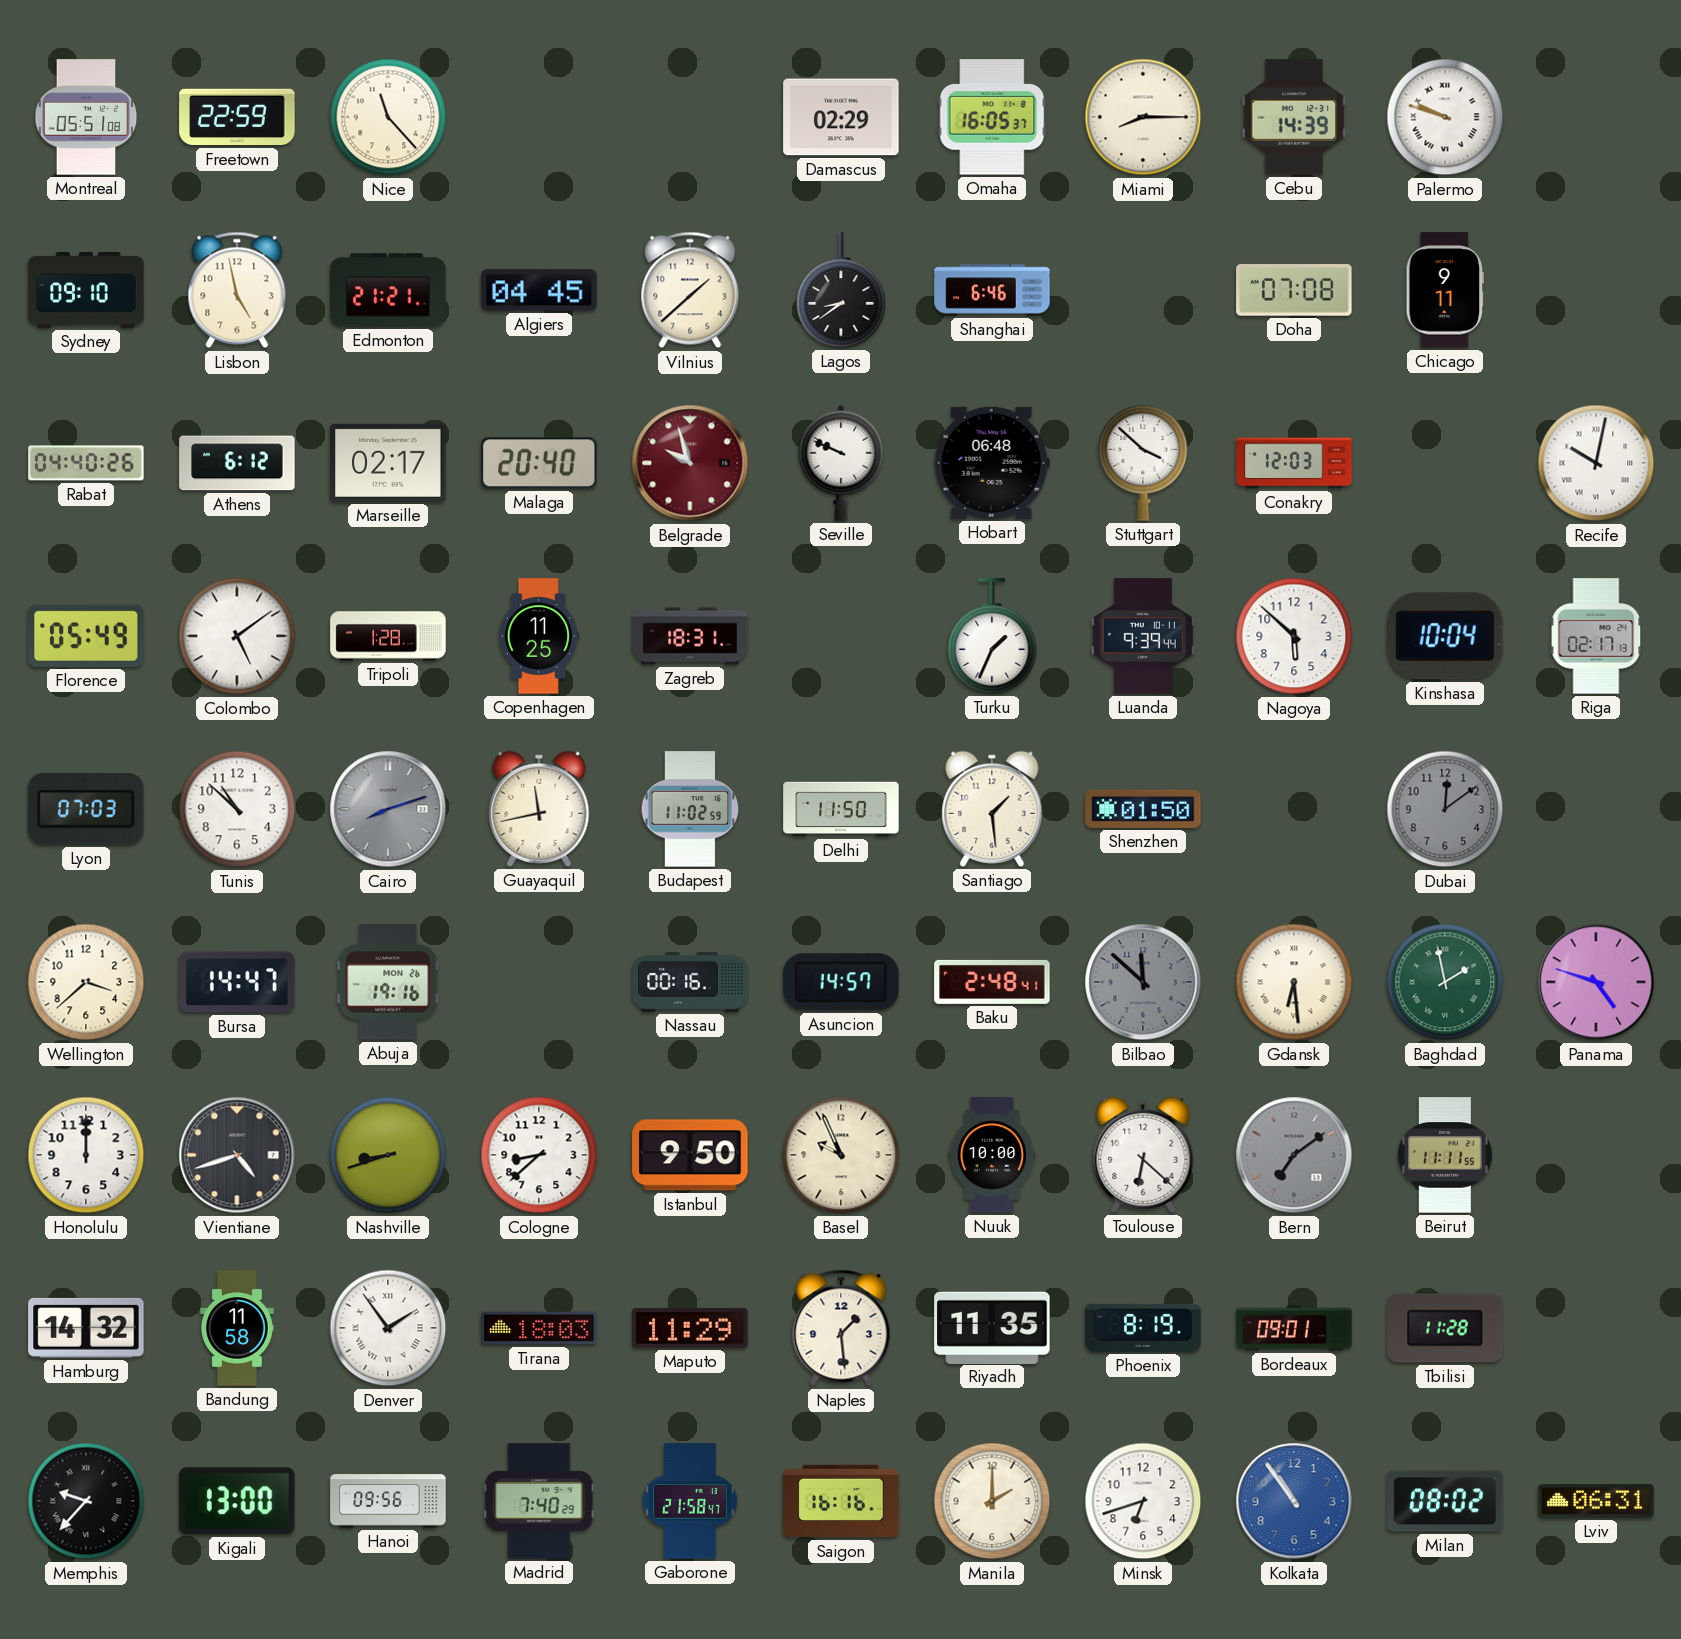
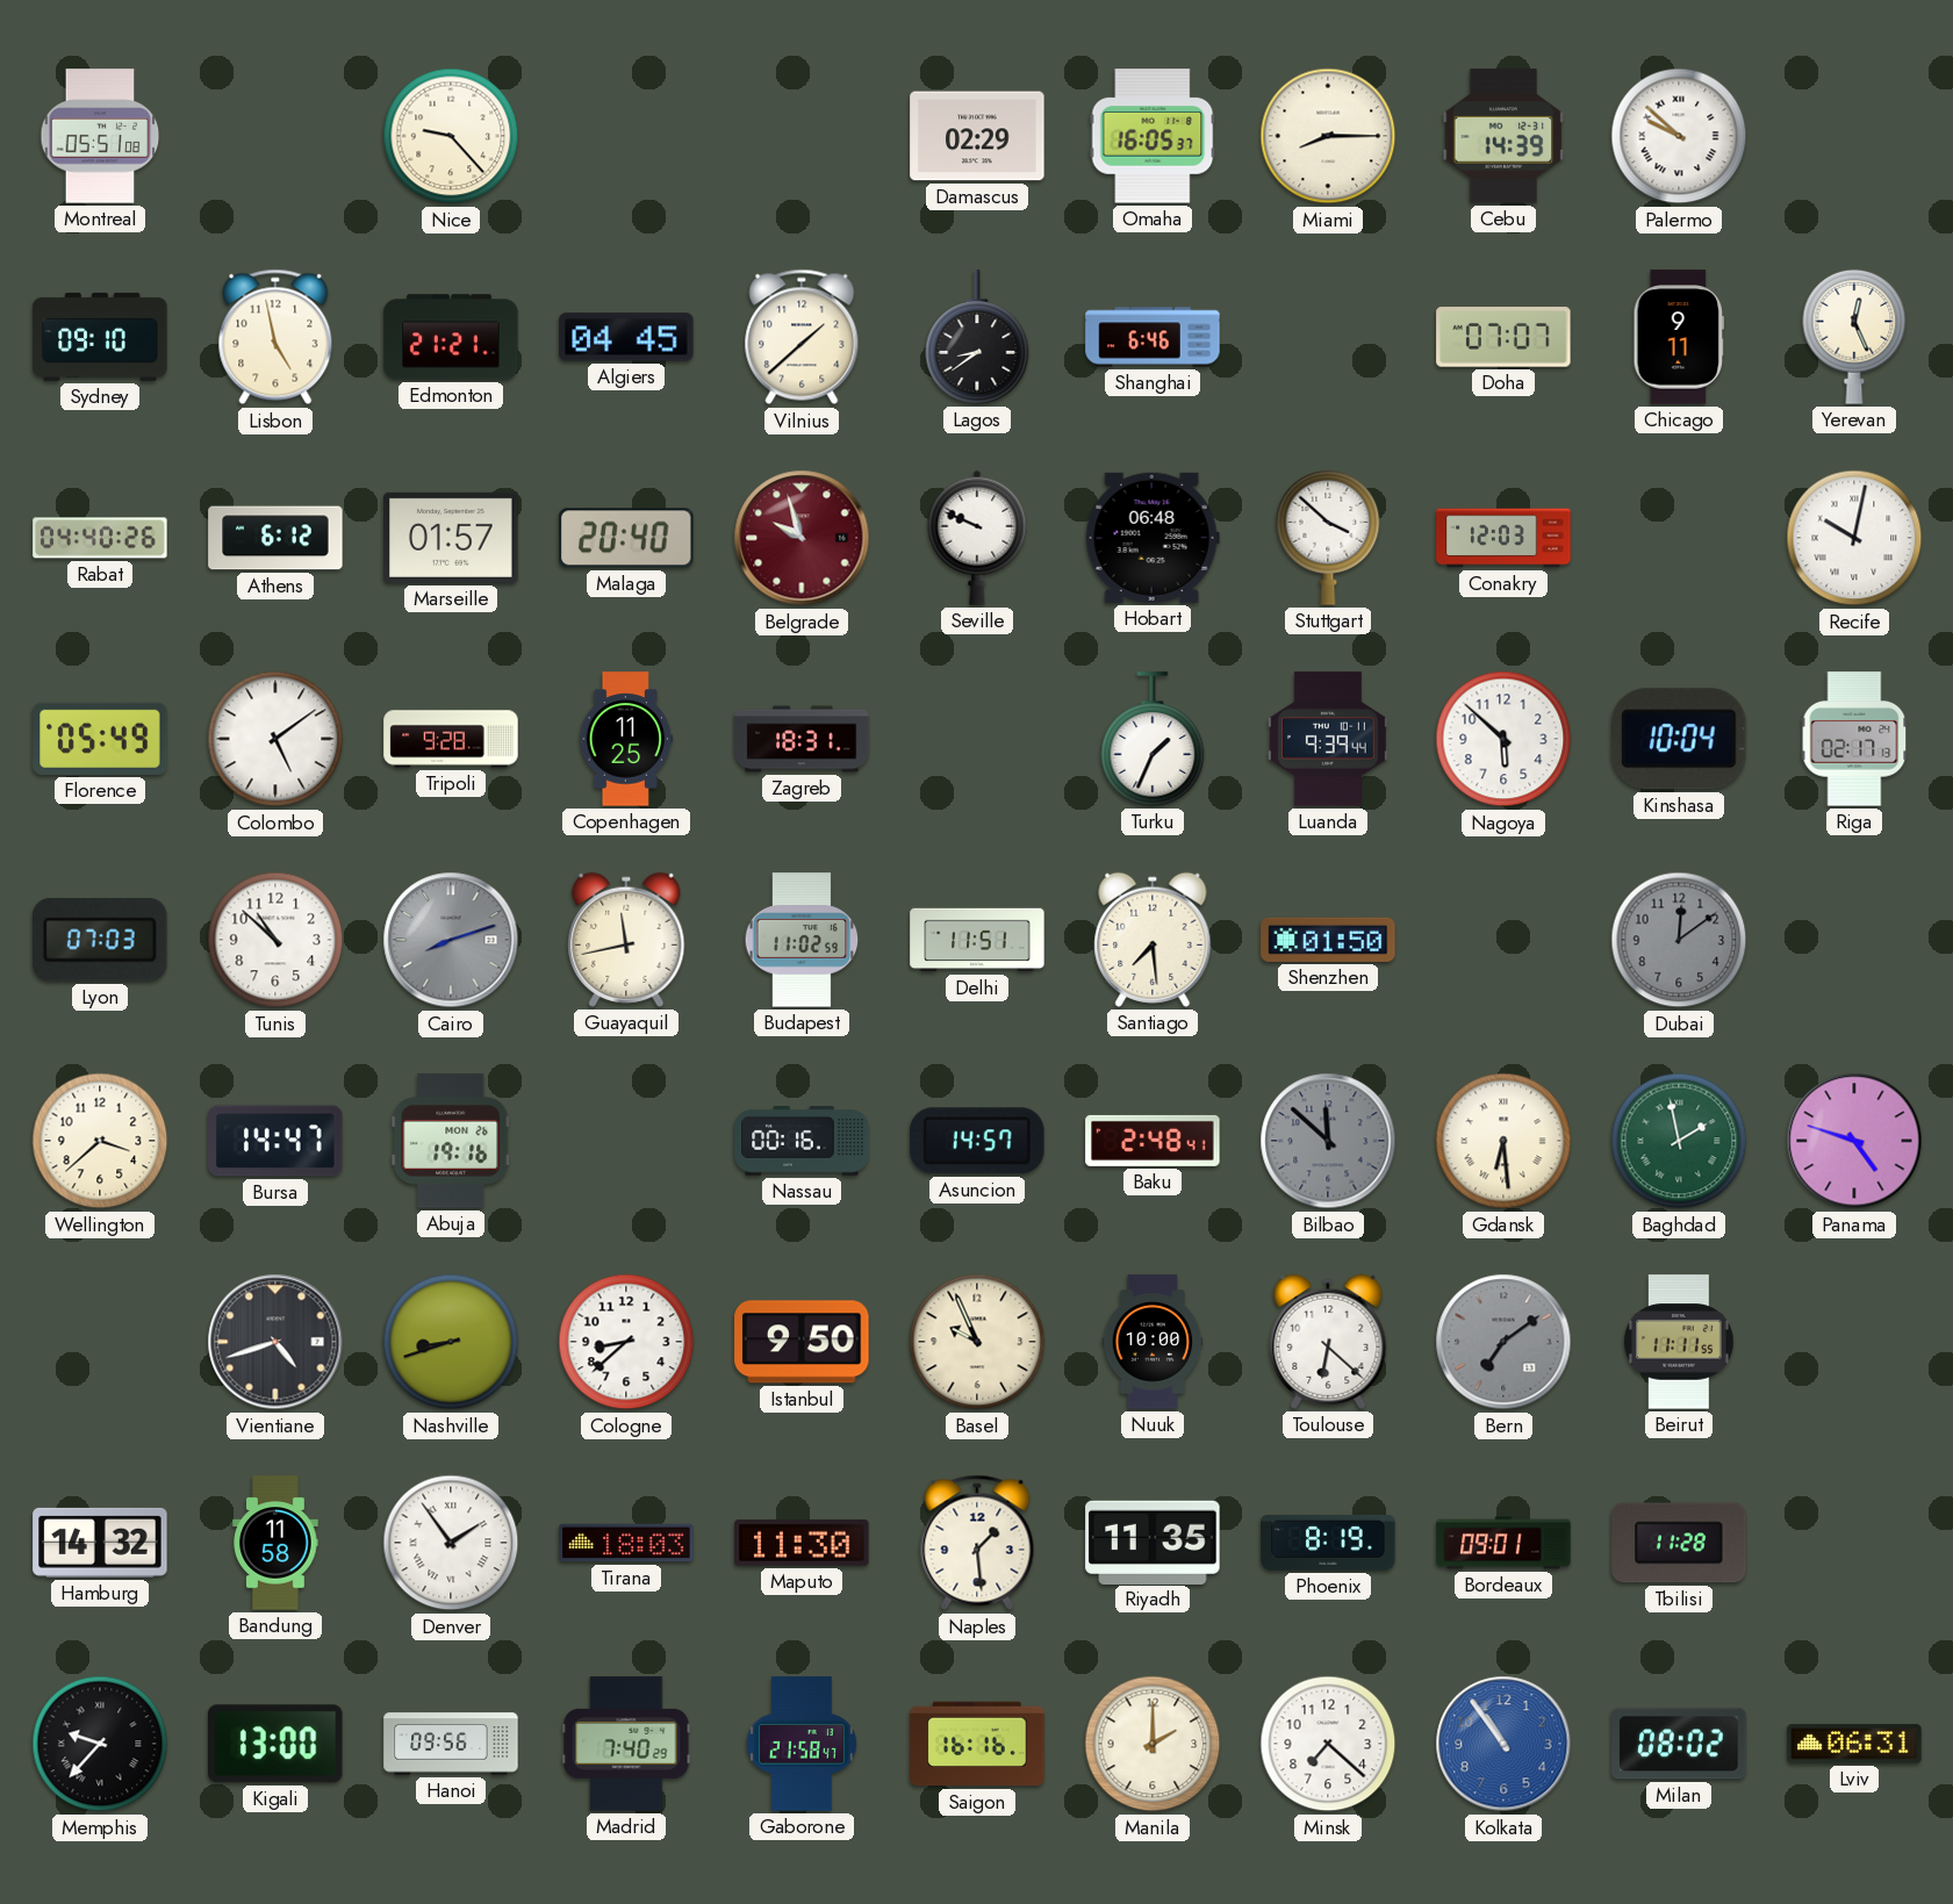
Freetown: 22:59 -> none (237, 117)
Nice: 11:23 -> 9:23 (451, 136)
Palermo: 9:48 -> 9:52 (1679, 136)
Doha: 07:08 -> 07:07 (1503, 337)
Yerevan: none -> 12:26 (1854, 337)
Marseille: 02:17 -> 01:57 (451, 538)
Tripoli: 1:28 -> 9:28 (451, 739)
Delhi: 11:50 -> 11:51 (977, 940)
Santiago: 1:29 -> 7:29 (1153, 940)
Honolulu: 12:00 -> none (86, 1155)
Maputo: 11:29 -> 11:30 (802, 1543)
Minsk: 6:42 -> 7:22 (1328, 1744)
